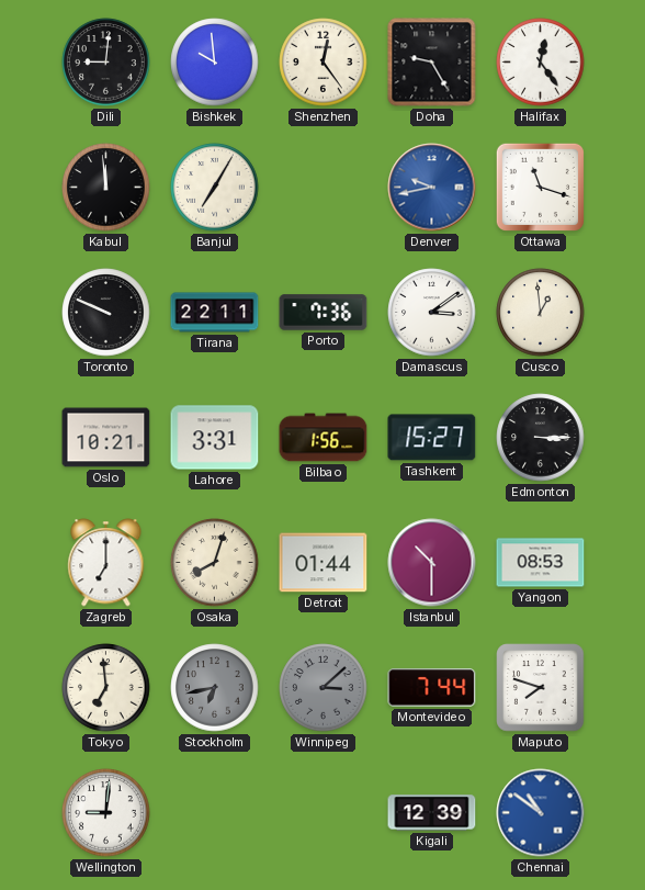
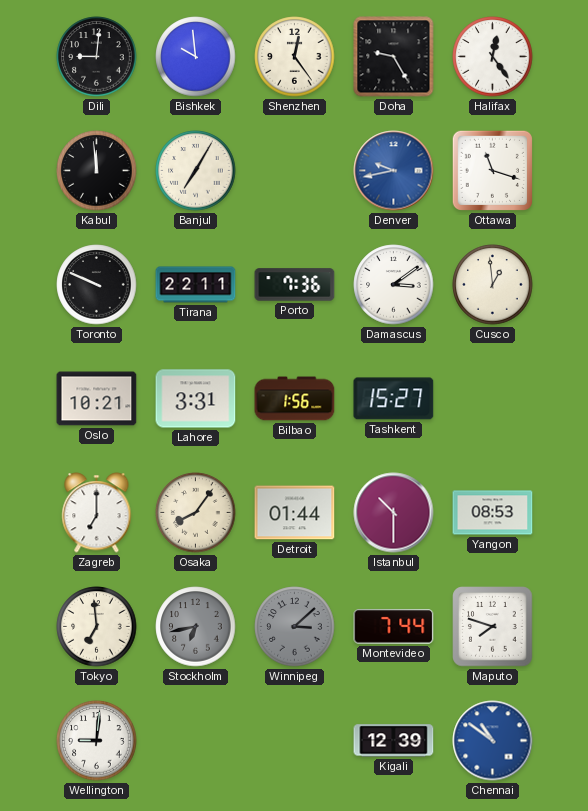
Edmonton: 3:15 -> none (541, 438)
Osaka: 8:03 -> 8:06 (196, 513)
